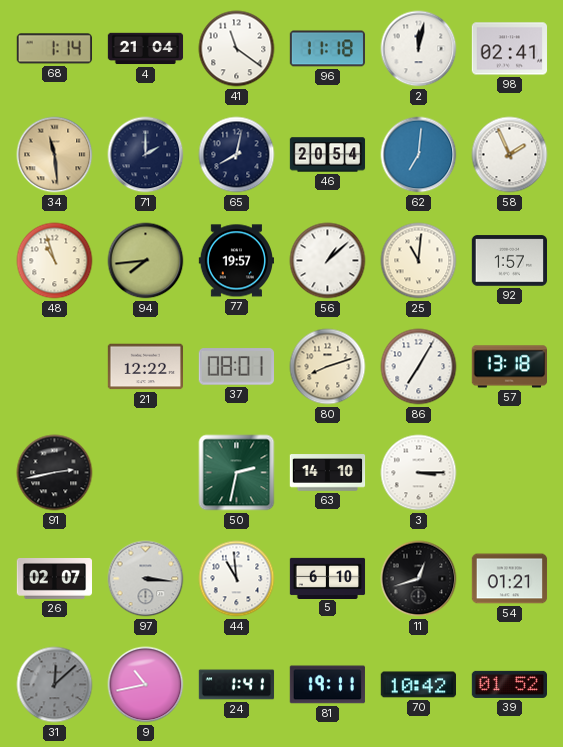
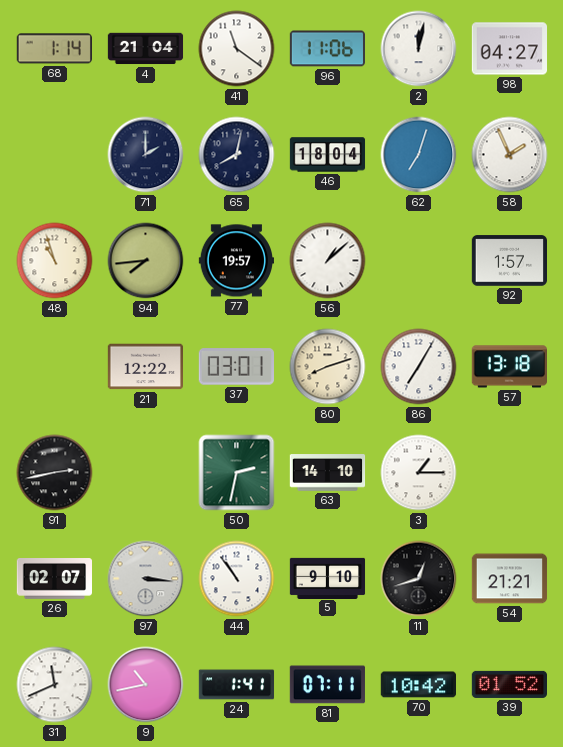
96: 11:18 -> 11:06 (327, 49)
98: 02:41 -> 04:27 (510, 49)
34: 11:29 -> none (55, 155)
46: 20:54 -> 18:04 (328, 155)
62: 7:01 -> 7:03 (419, 155)
25: 11:01 -> none (419, 261)
37: 08:01 -> 03:01 (236, 367)
3: 3:15 -> 1:15 (419, 473)
44: 10:59 -> 10:54 (237, 579)
5: 6:10 -> 9:10 (328, 578)
54: 01:21 -> 21:21 (510, 579)
31: 12:08 -> 11:41 (55, 685)
31 dial: grey -> white (55, 685)
81: 19:11 -> 07:11 (327, 685)
